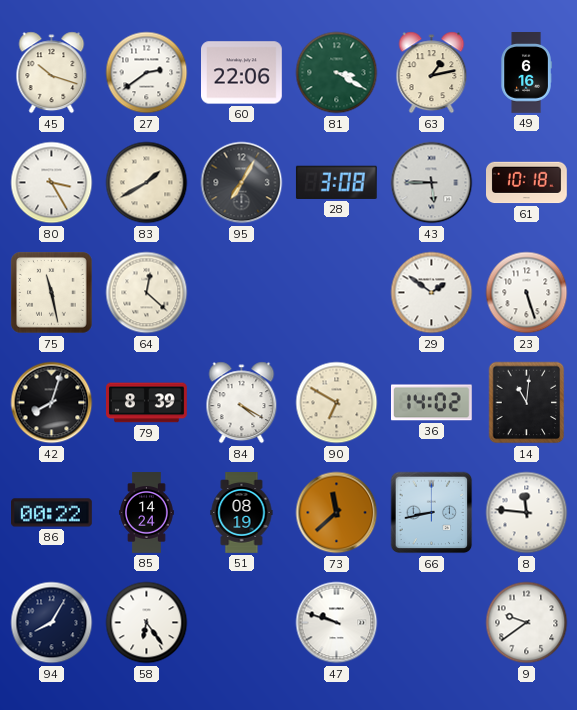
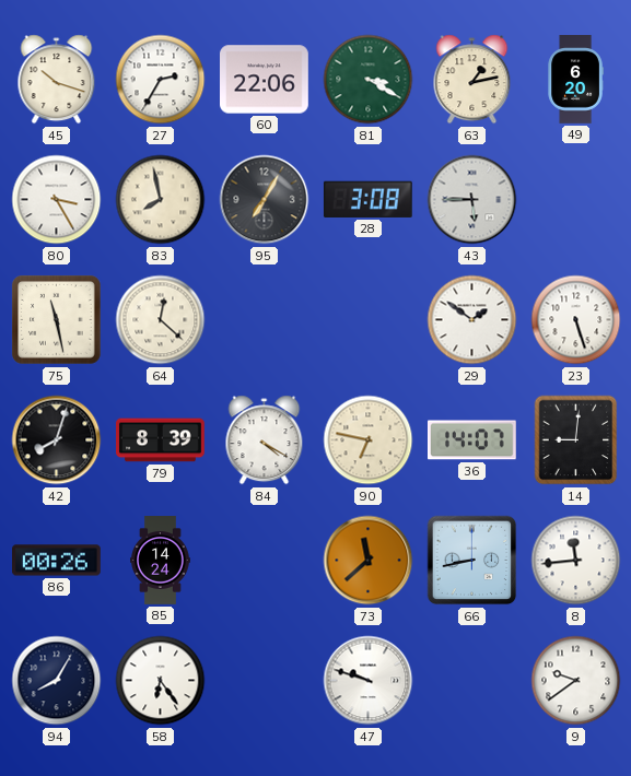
27: 2:39 -> 2:35 (161, 80)
49: 6:16 -> 6:20 (575, 80)
83: 1:40 -> 7:58 (161, 200)
61: 10:18 -> none (527, 183)
90: 6:50 -> 6:47 (369, 440)
36: 14:02 -> 14:07 (472, 440)
14: 11:01 -> 9:01 (576, 440)
86: 00:22 -> 00:26 (57, 561)
51: 08:19 -> none (242, 513)
8: 11:46 -> 11:44 (576, 561)
